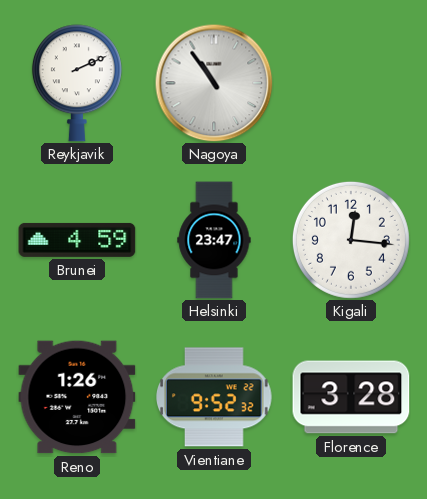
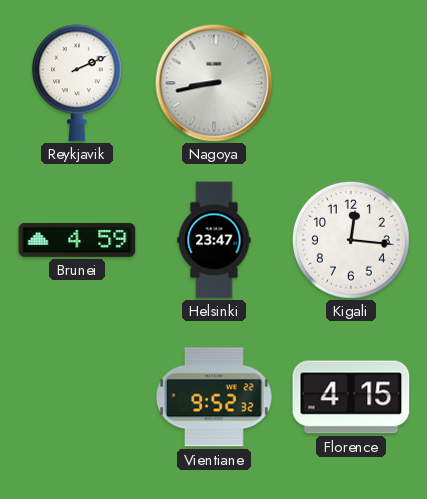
Nagoya: 10:54 -> 8:43 (214, 83)
Reno: 1:26 -> none (77, 397)
Florence: 3:28 -> 4:15 (351, 397)
